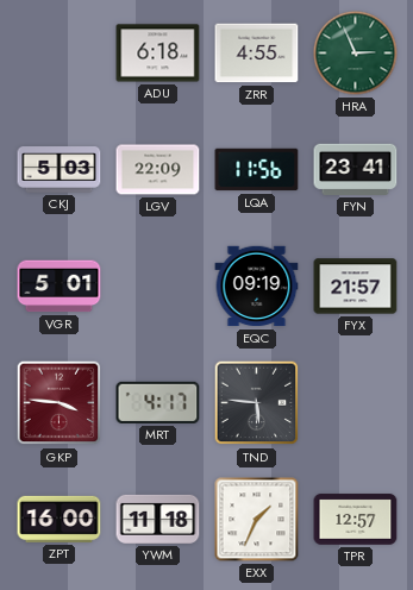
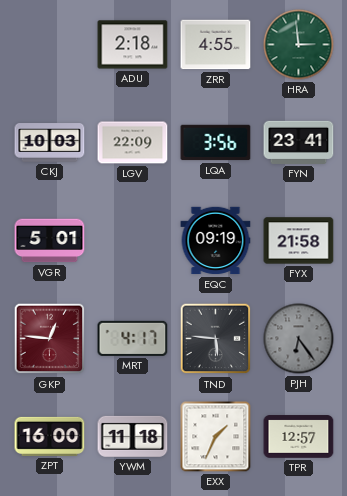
ADU: 6:18 -> 2:18 (133, 45)
HRA: 2:56 -> 2:59 (299, 45)
CKJ: 5:03 -> 10:03 (50, 143)
LQA: 11:56 -> 3:56 (216, 143)
FYX: 21:57 -> 21:58 (299, 241)
GKP: 3:46 -> 12:46 (50, 339)
PJH: none -> 6:24 (299, 339)
